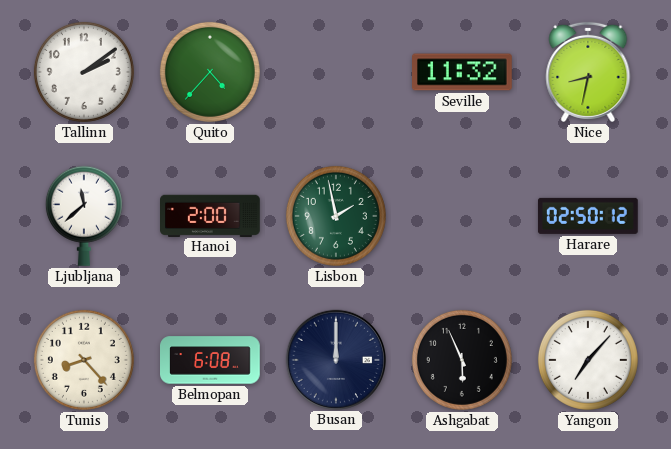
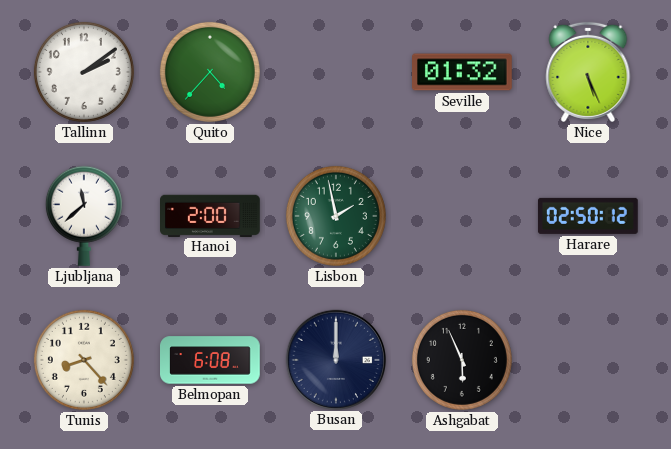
Seville: 11:32 -> 01:32 (463, 72)
Nice: 8:32 -> 5:26 (588, 72)
Yangon: 7:07 -> none (588, 360)
